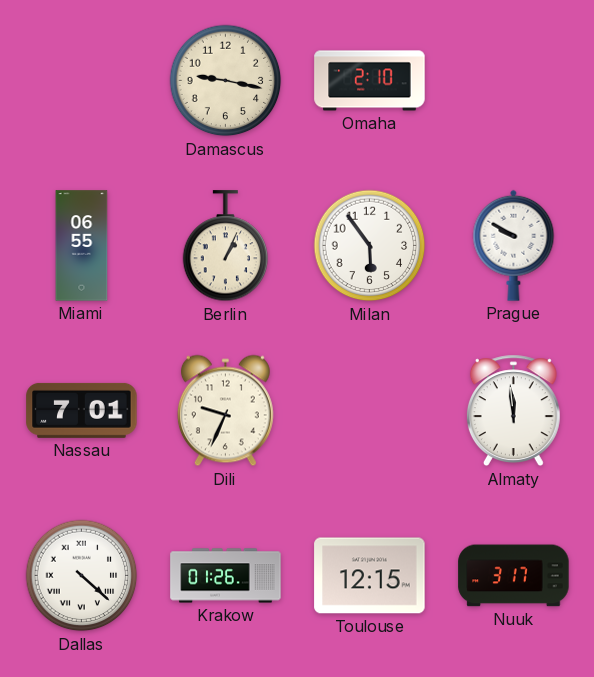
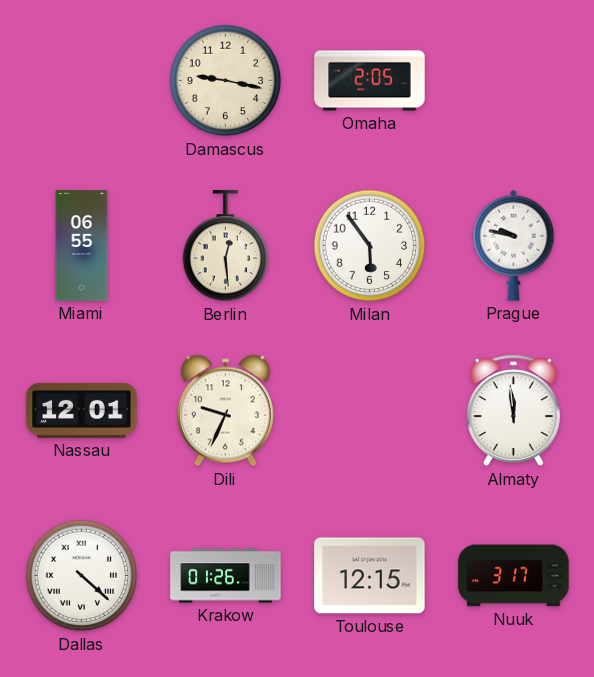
Omaha: 2:10 -> 2:05 (370, 81)
Berlin: 1:04 -> 12:29 (226, 246)
Prague: 9:50 -> 9:47 (514, 245)
Nassau: 7:01 -> 12:01 (82, 410)
